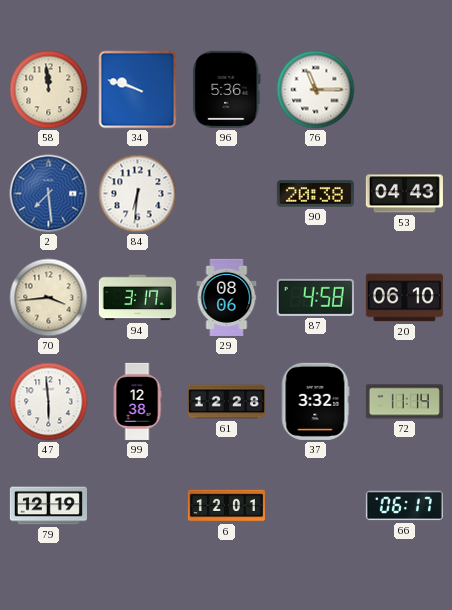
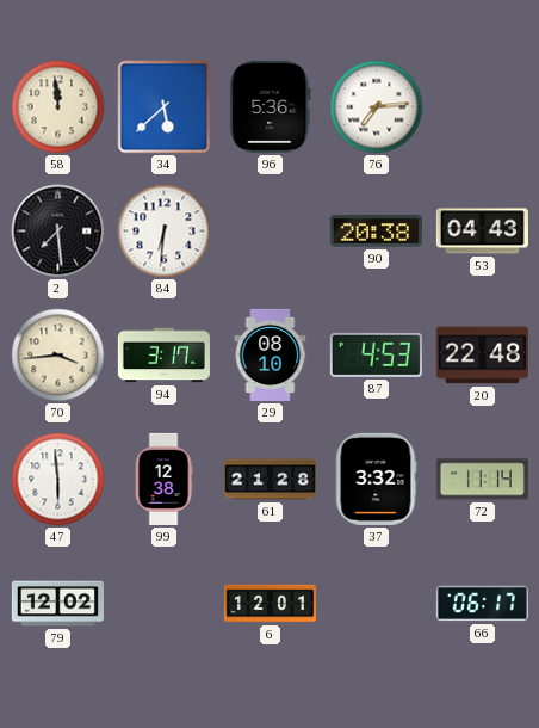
34: 9:48 -> 5:38 (165, 107)
76: 11:15 -> 7:14 (377, 107)
2 dial: blue -> black (58, 232)
29: 08:06 -> 08:10 (271, 354)
87: 4:58 -> 4:53 (376, 354)
20: 06:10 -> 22:48 (482, 356)
61: 12:28 -> 21:28 (269, 480)
79: 12:19 -> 12:02 (57, 604)
